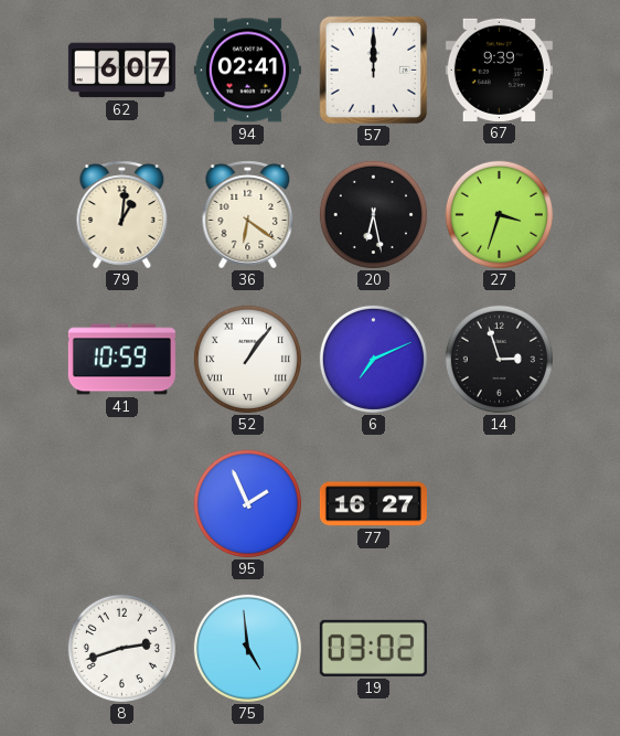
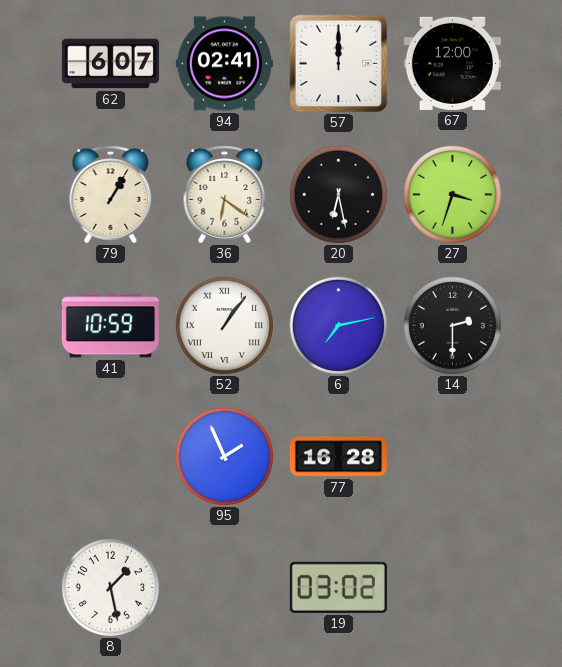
67: 9:39 -> 12:00 (452, 63)
79: 1:01 -> 1:05 (111, 195)
6: 7:11 -> 7:13 (338, 325)
14: 2:57 -> 2:30 (452, 325)
77: 16:27 -> 16:28 (338, 457)
8: 2:42 -> 1:28 (110, 587)
75: 4:59 -> none (247, 648)
